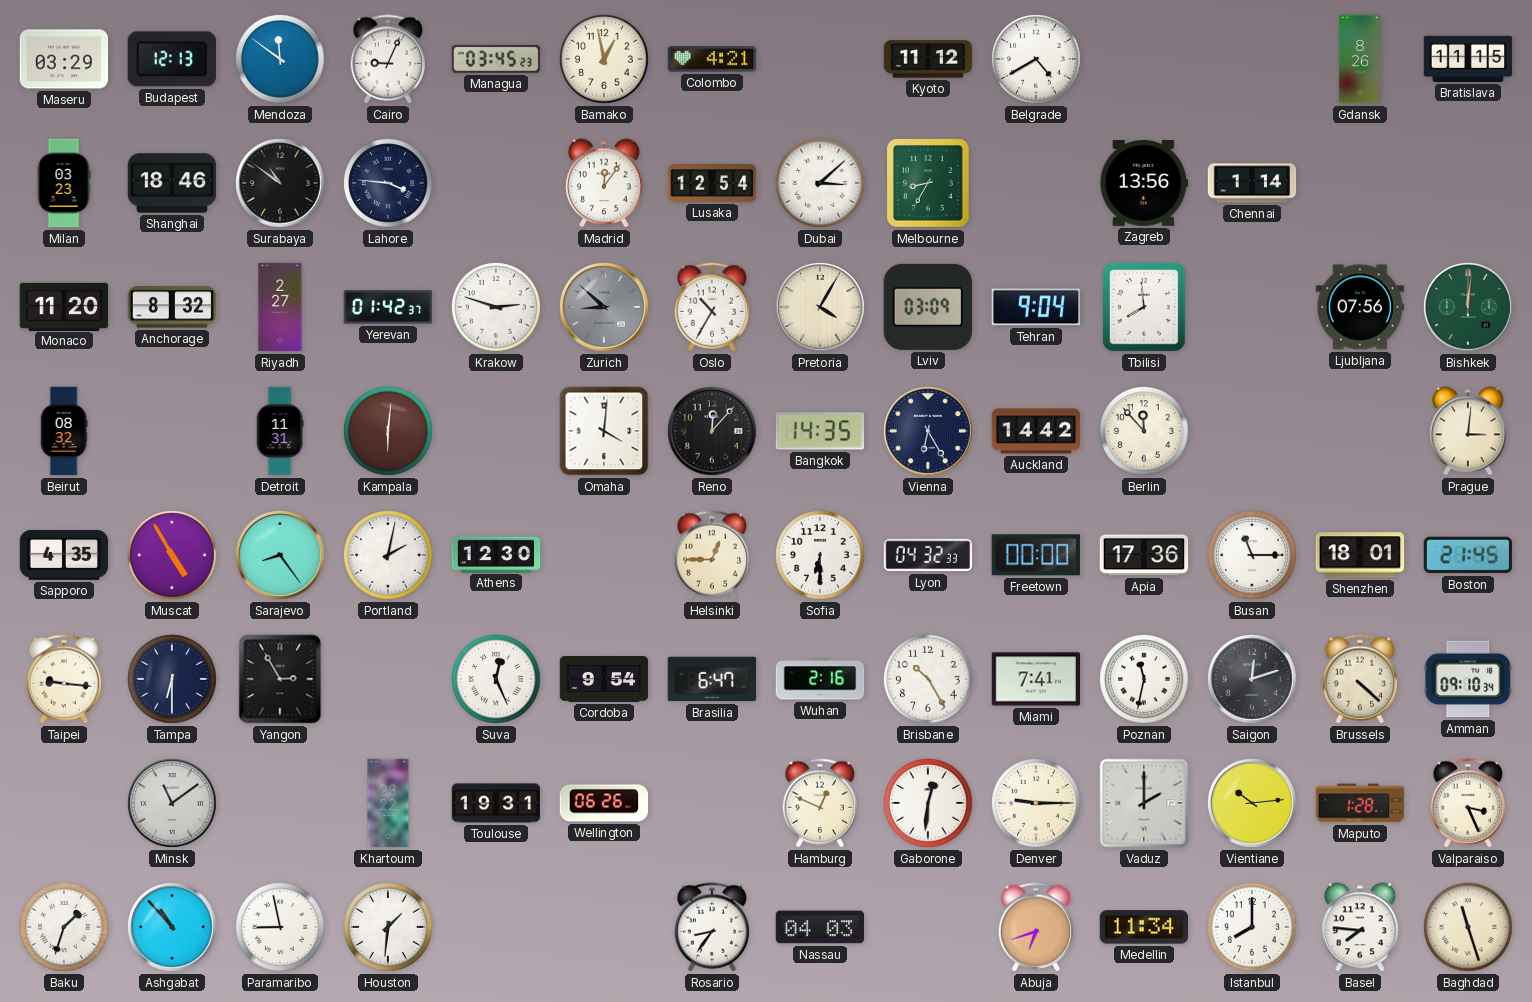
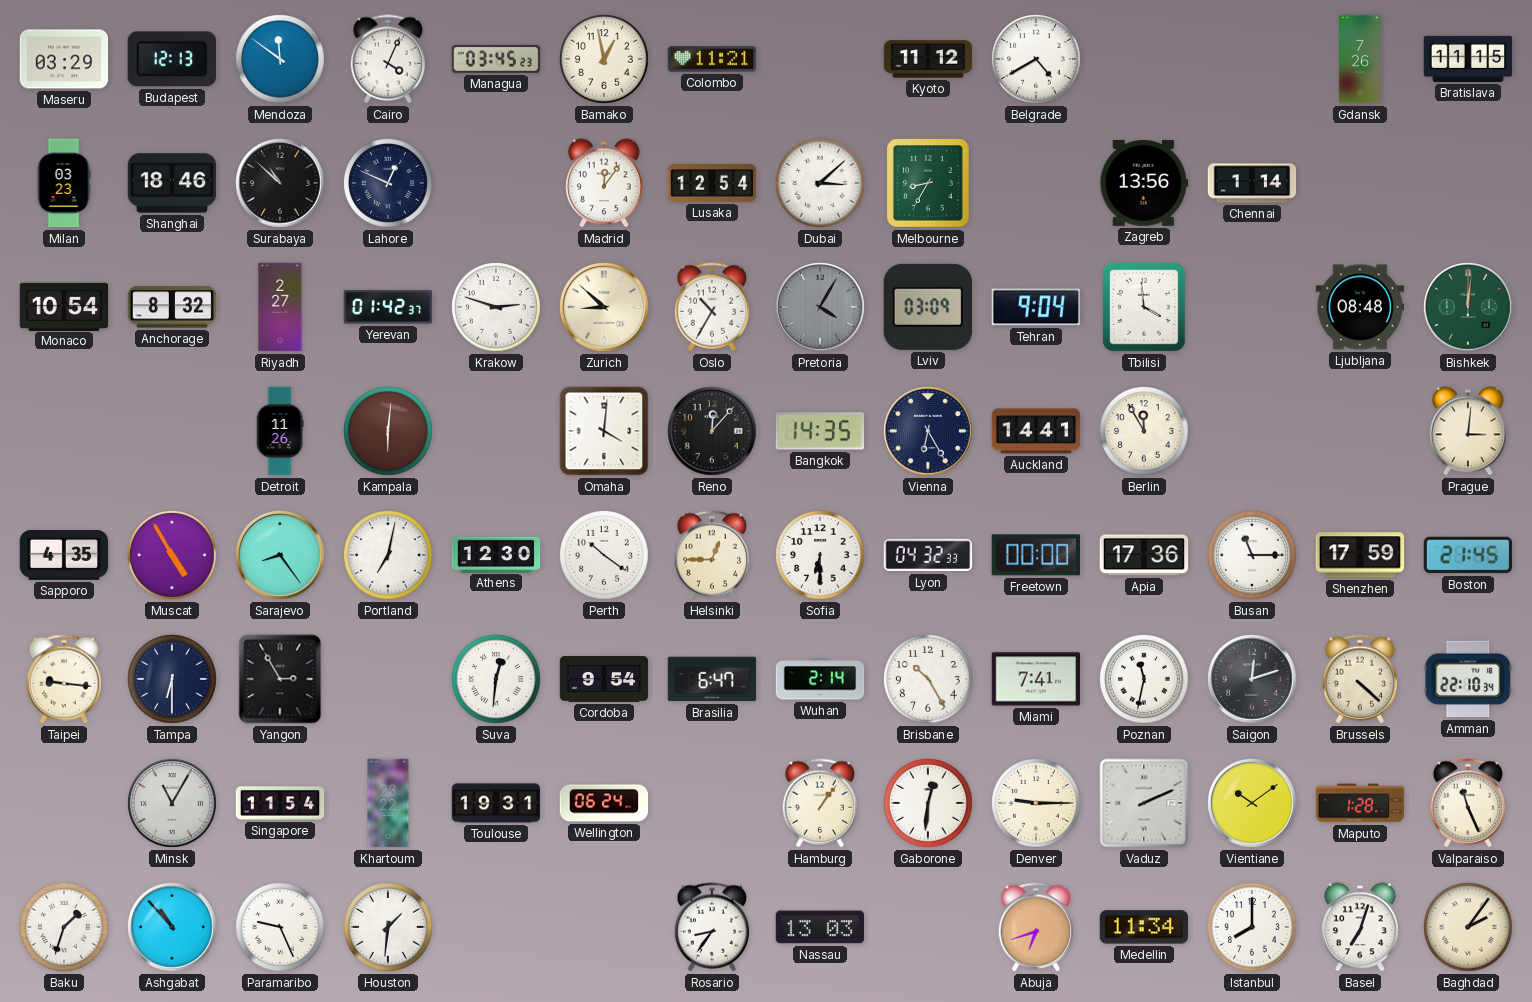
Cairo: 9:04 -> 4:04 (388, 59)
Colombo: 4:21 -> 11:21 (712, 59)
Gdansk: 8:26 -> 7:26 (1360, 59)
Surabaya: 10:51 -> 10:52 (281, 184)
Lahore: 3:46 -> 12:49 (389, 184)
Monaco: 11:20 -> 10:54 (64, 306)
Zurich dial: grey -> cream (605, 308)
Pretoria dial: cream -> grey (821, 308)
Tbilisi: 7:59 -> 3:59 (1144, 307)
Ljubljana: 07:56 -> 08:48 (1360, 307)
Beirut: 08:32 -> none (64, 431)
Detroit: 11:31 -> 11:26 (280, 431)
Auckland: 14:42 -> 14:41 (1036, 431)
Berlin: 11:53 -> 11:55 (1145, 432)
Portland: 2:02 -> 7:02 (389, 556)
Perth: none -> 10:21 (605, 556)
Shenzhen: 18:01 -> 17:59 (1360, 555)
Suva: 12:26 -> 12:31 (497, 680)
Wuhan: 2:16 -> 2:14 (820, 679)
Amman: 09:10 -> 22:10 (1468, 679)
Minsk: 11:09 -> 11:05 (173, 804)
Singapore: none -> 11:54 (280, 803)
Wellington: 06:26 -> 06:24 (604, 803)
Hamburg: 12:49 -> 1:06 (820, 803)
Vaduz: 2:00 -> 2:11 (1144, 803)
Vientiane: 10:14 -> 10:09 (1253, 804)
Valparaiso: 3:26 -> 11:26 (1468, 803)
Paramaribo: 8:58 -> 9:26 (281, 928)
Nassau: 04:03 -> 13:03 (820, 927)
Basel: 7:46 -> 7:03 (1360, 927)
Baghdad: 11:27 -> 2:06 (1469, 928)
